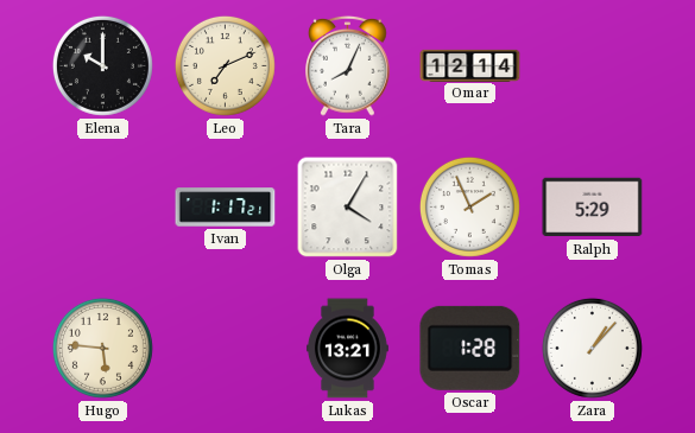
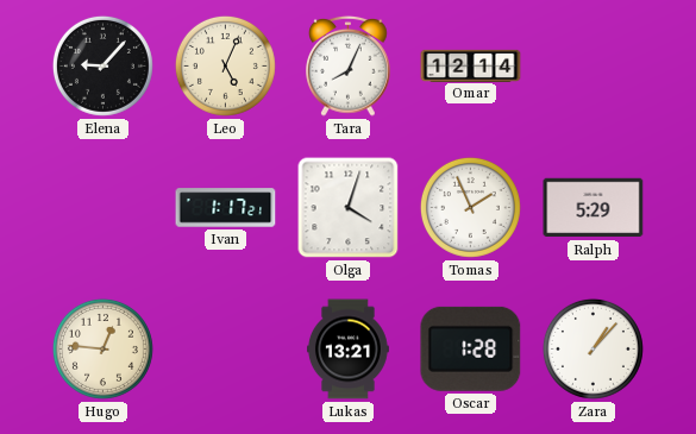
Elena: 10:00 -> 9:07 (102, 65)
Leo: 7:11 -> 5:04 (225, 65)
Olga: 4:05 -> 4:03 (349, 208)
Hugo: 5:46 -> 12:46 (102, 348)
